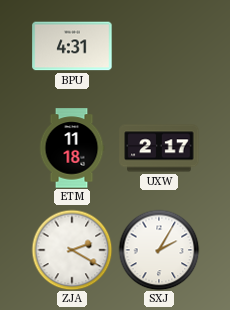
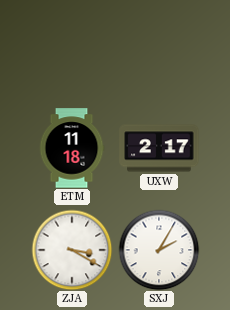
BPU: 4:31 -> none (72, 46)
ZJA: 2:20 -> 3:20 (72, 250)
